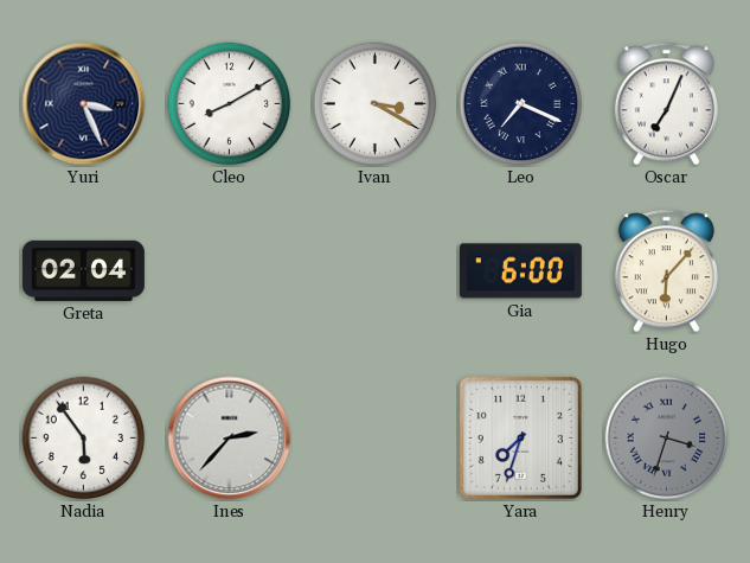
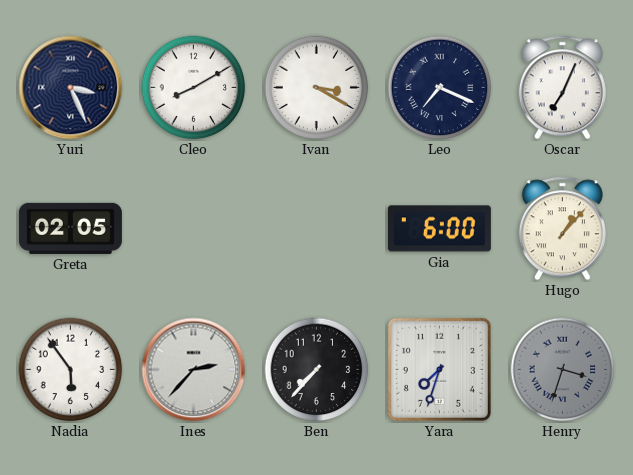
Greta: 02:04 -> 02:05 (70, 228)
Hugo: 6:07 -> 1:07 (562, 229)
Ben: none -> 7:37 (317, 370)
